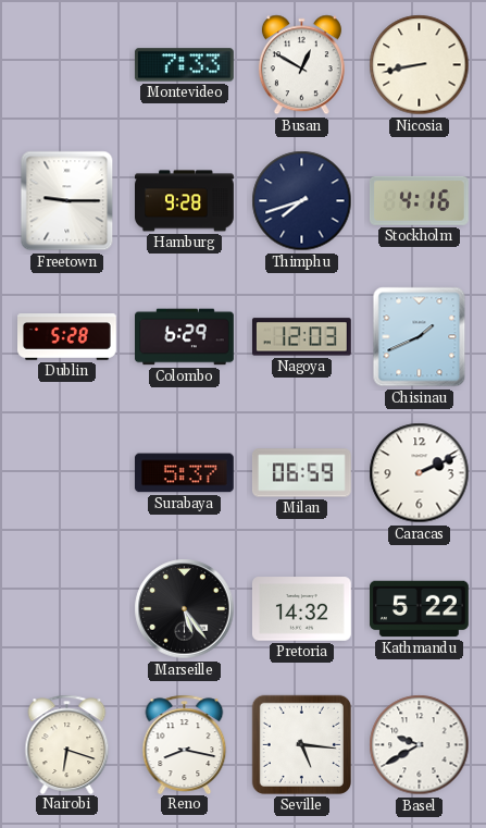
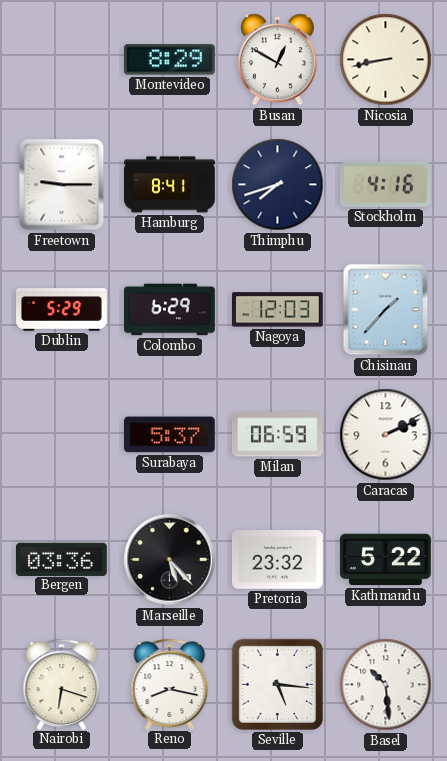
Montevideo: 7:33 -> 8:29 (169, 60)
Hamburg: 9:28 -> 8:41 (170, 185)
Dublin: 5:28 -> 5:29 (62, 310)
Chisinau: 1:41 -> 1:37 (386, 310)
Bergen: none -> 03:36 (61, 559)
Marseille: 5:24 -> 5:23 (170, 560)
Pretoria: 14:32 -> 23:32 (278, 560)
Basel: 9:40 -> 10:29 (386, 685)
